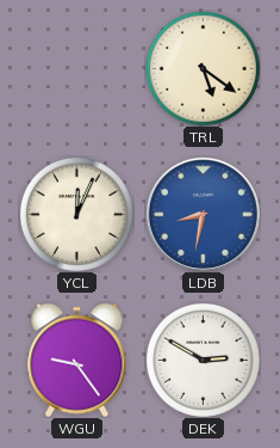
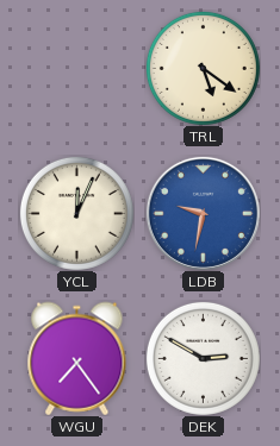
LDB: 8:32 -> 9:32 (203, 213)
WGU: 9:24 -> 7:24 (77, 358)
